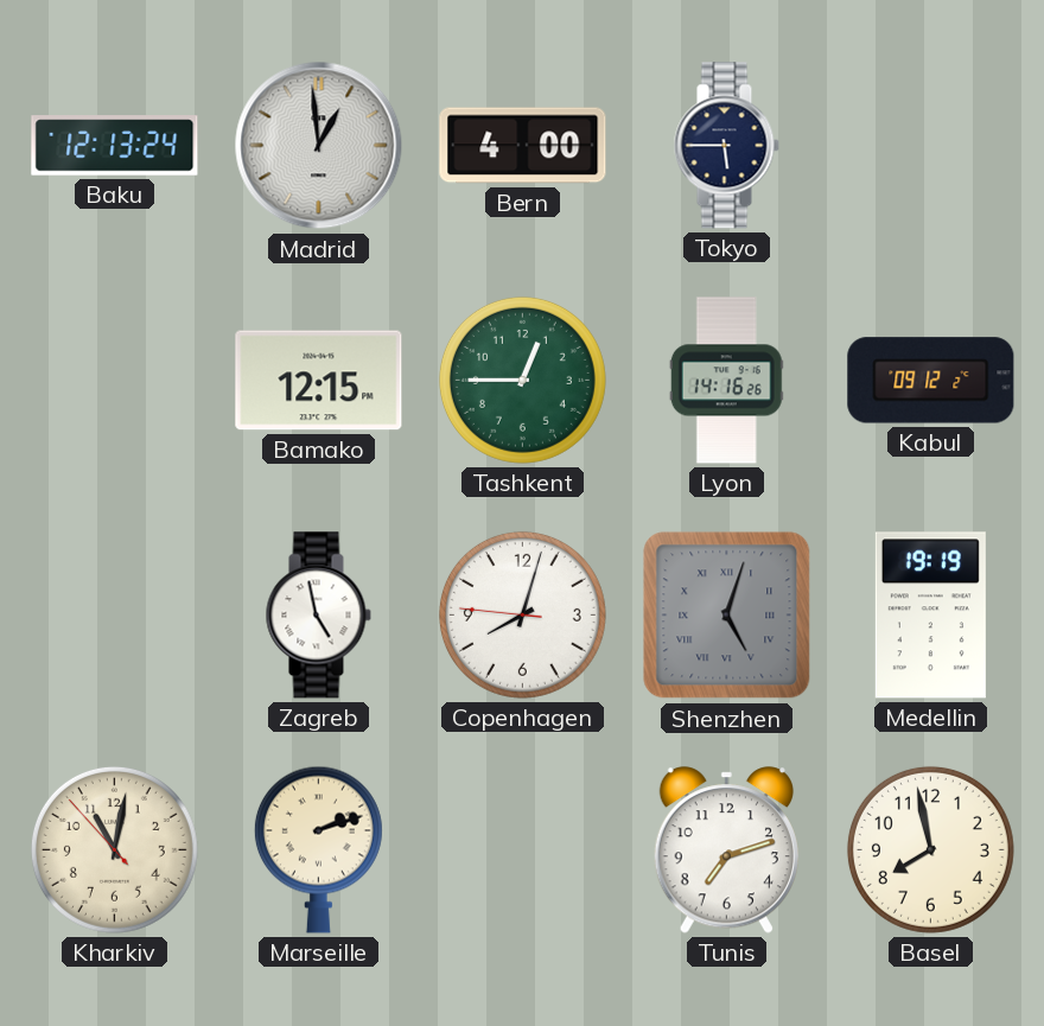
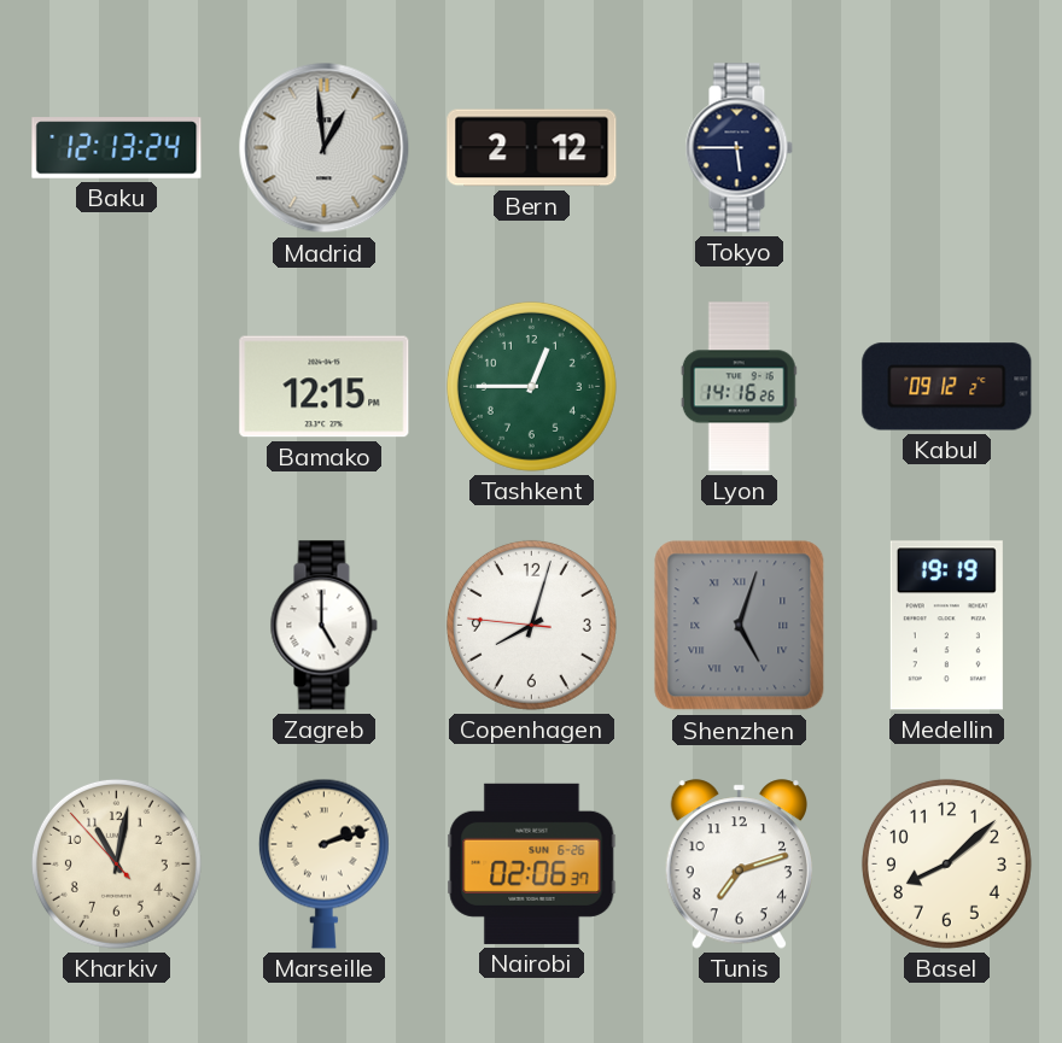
Bern: 4:00 -> 2:12 (532, 148)
Zagreb: 4:58 -> 5:00 (323, 626)
Nairobi: none -> 02:06 (532, 863)
Basel: 7:58 -> 8:08 (946, 863)
